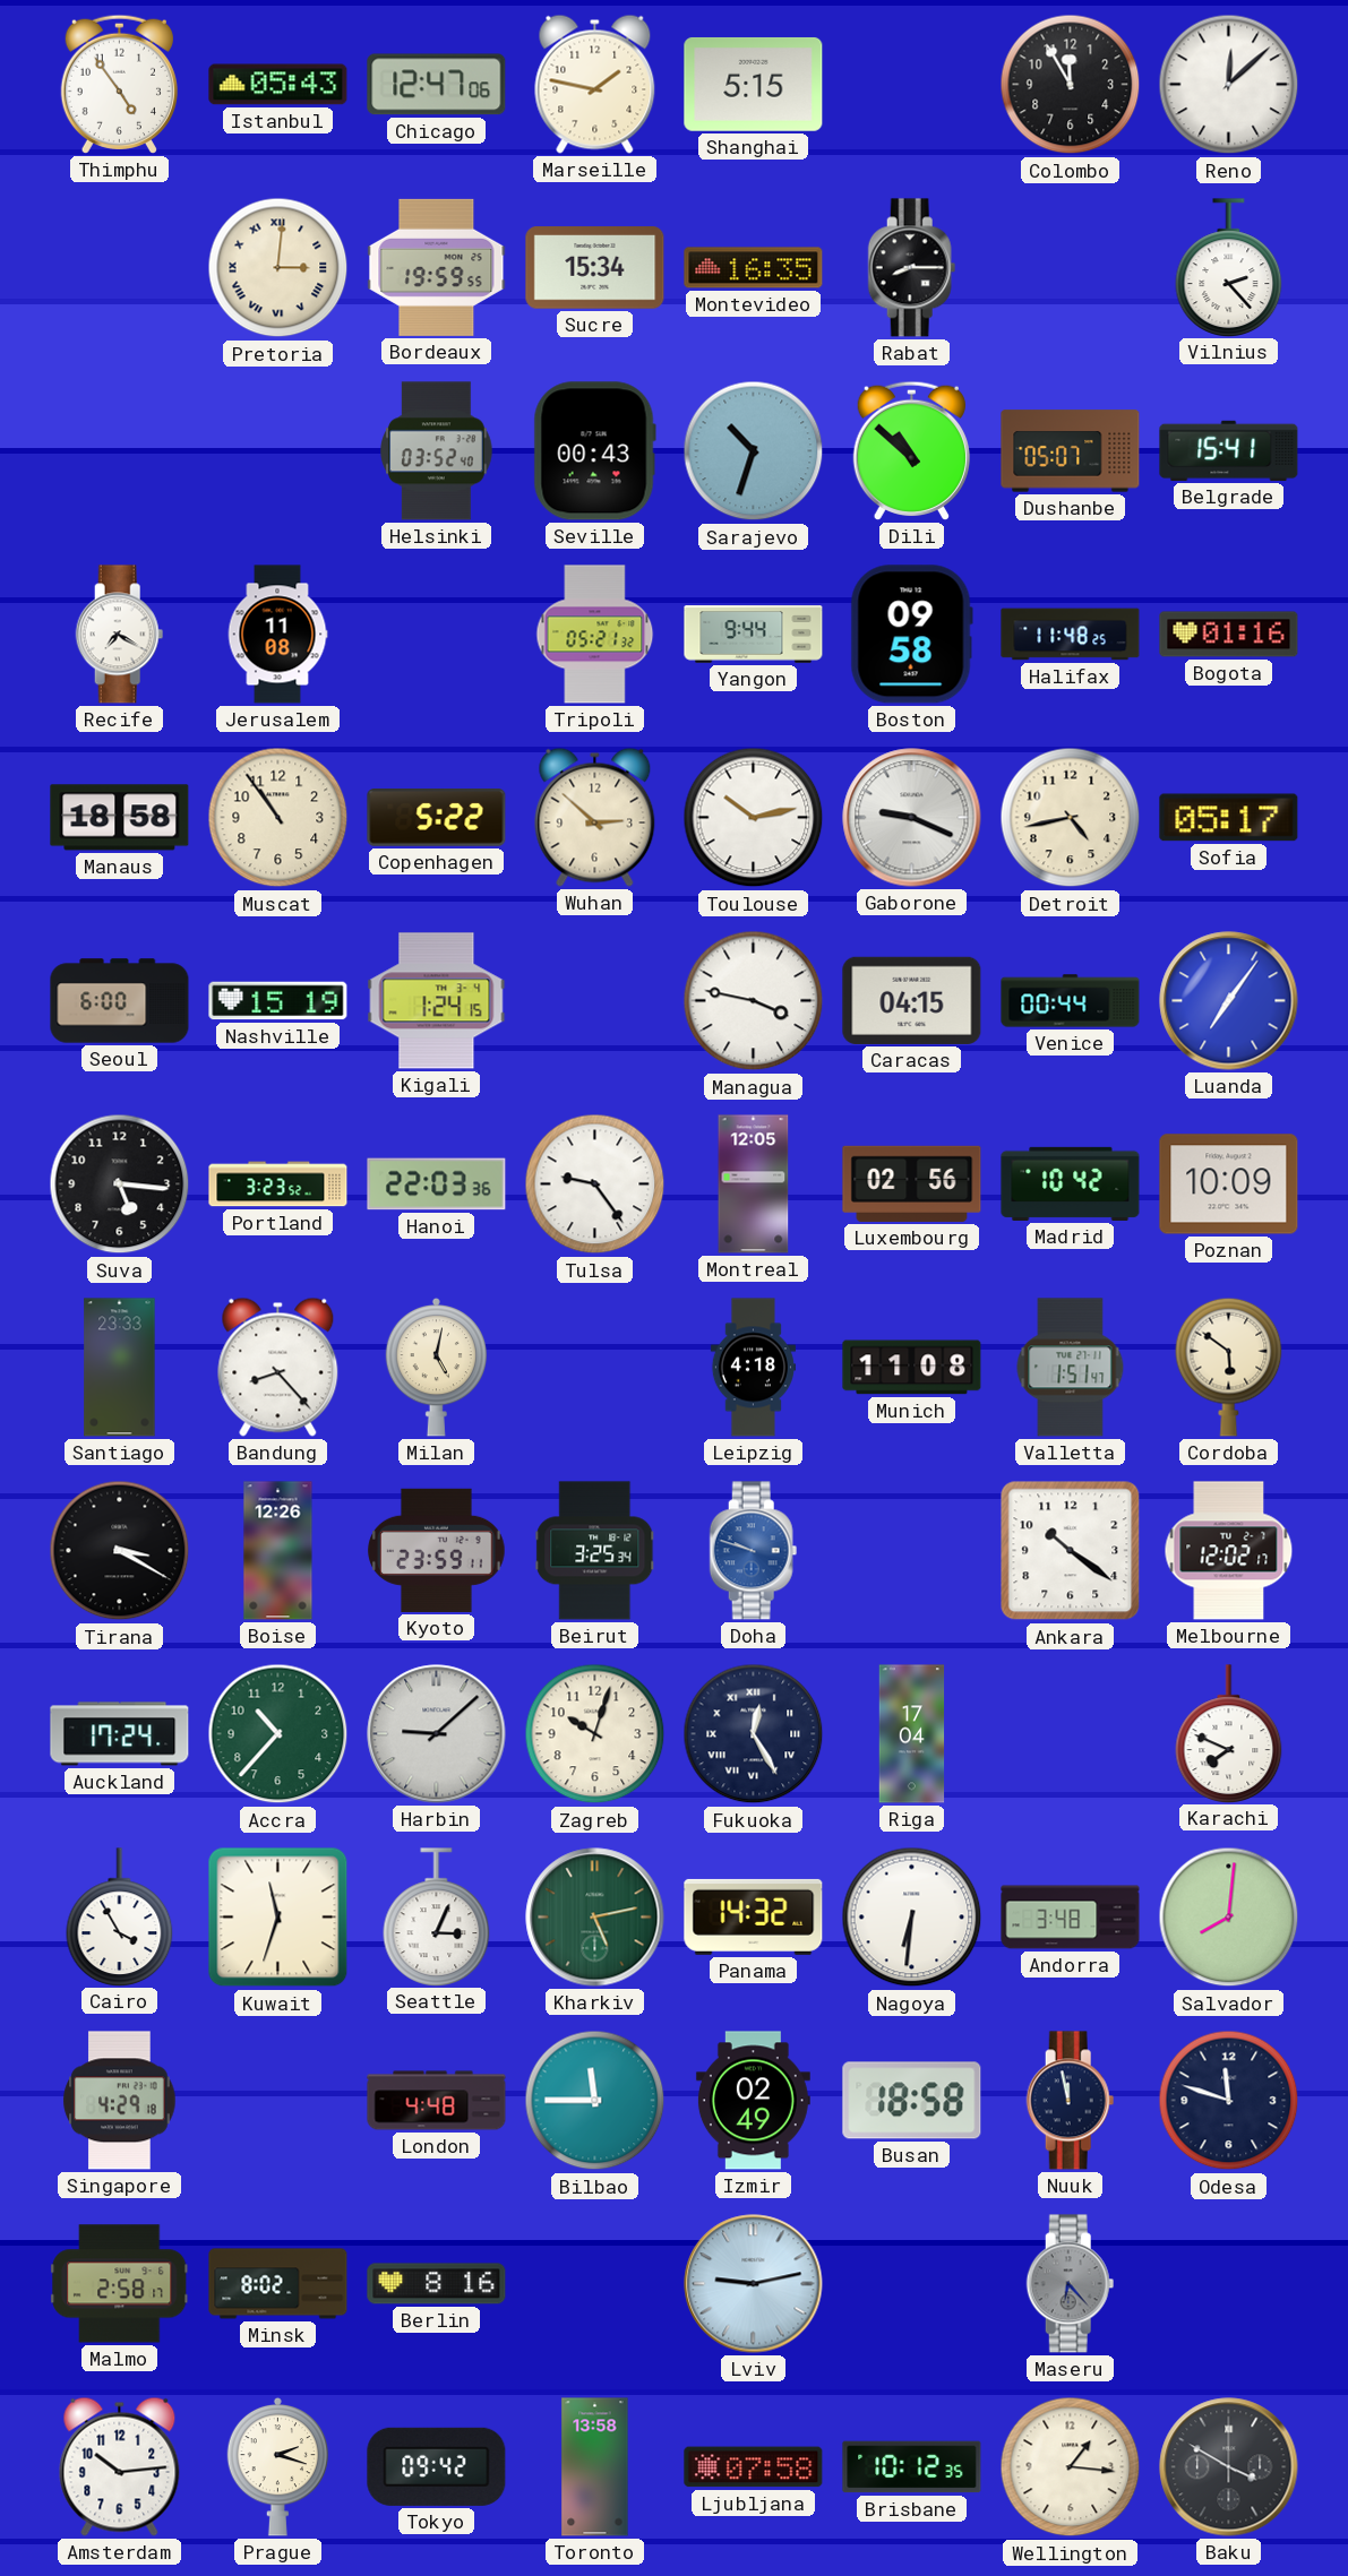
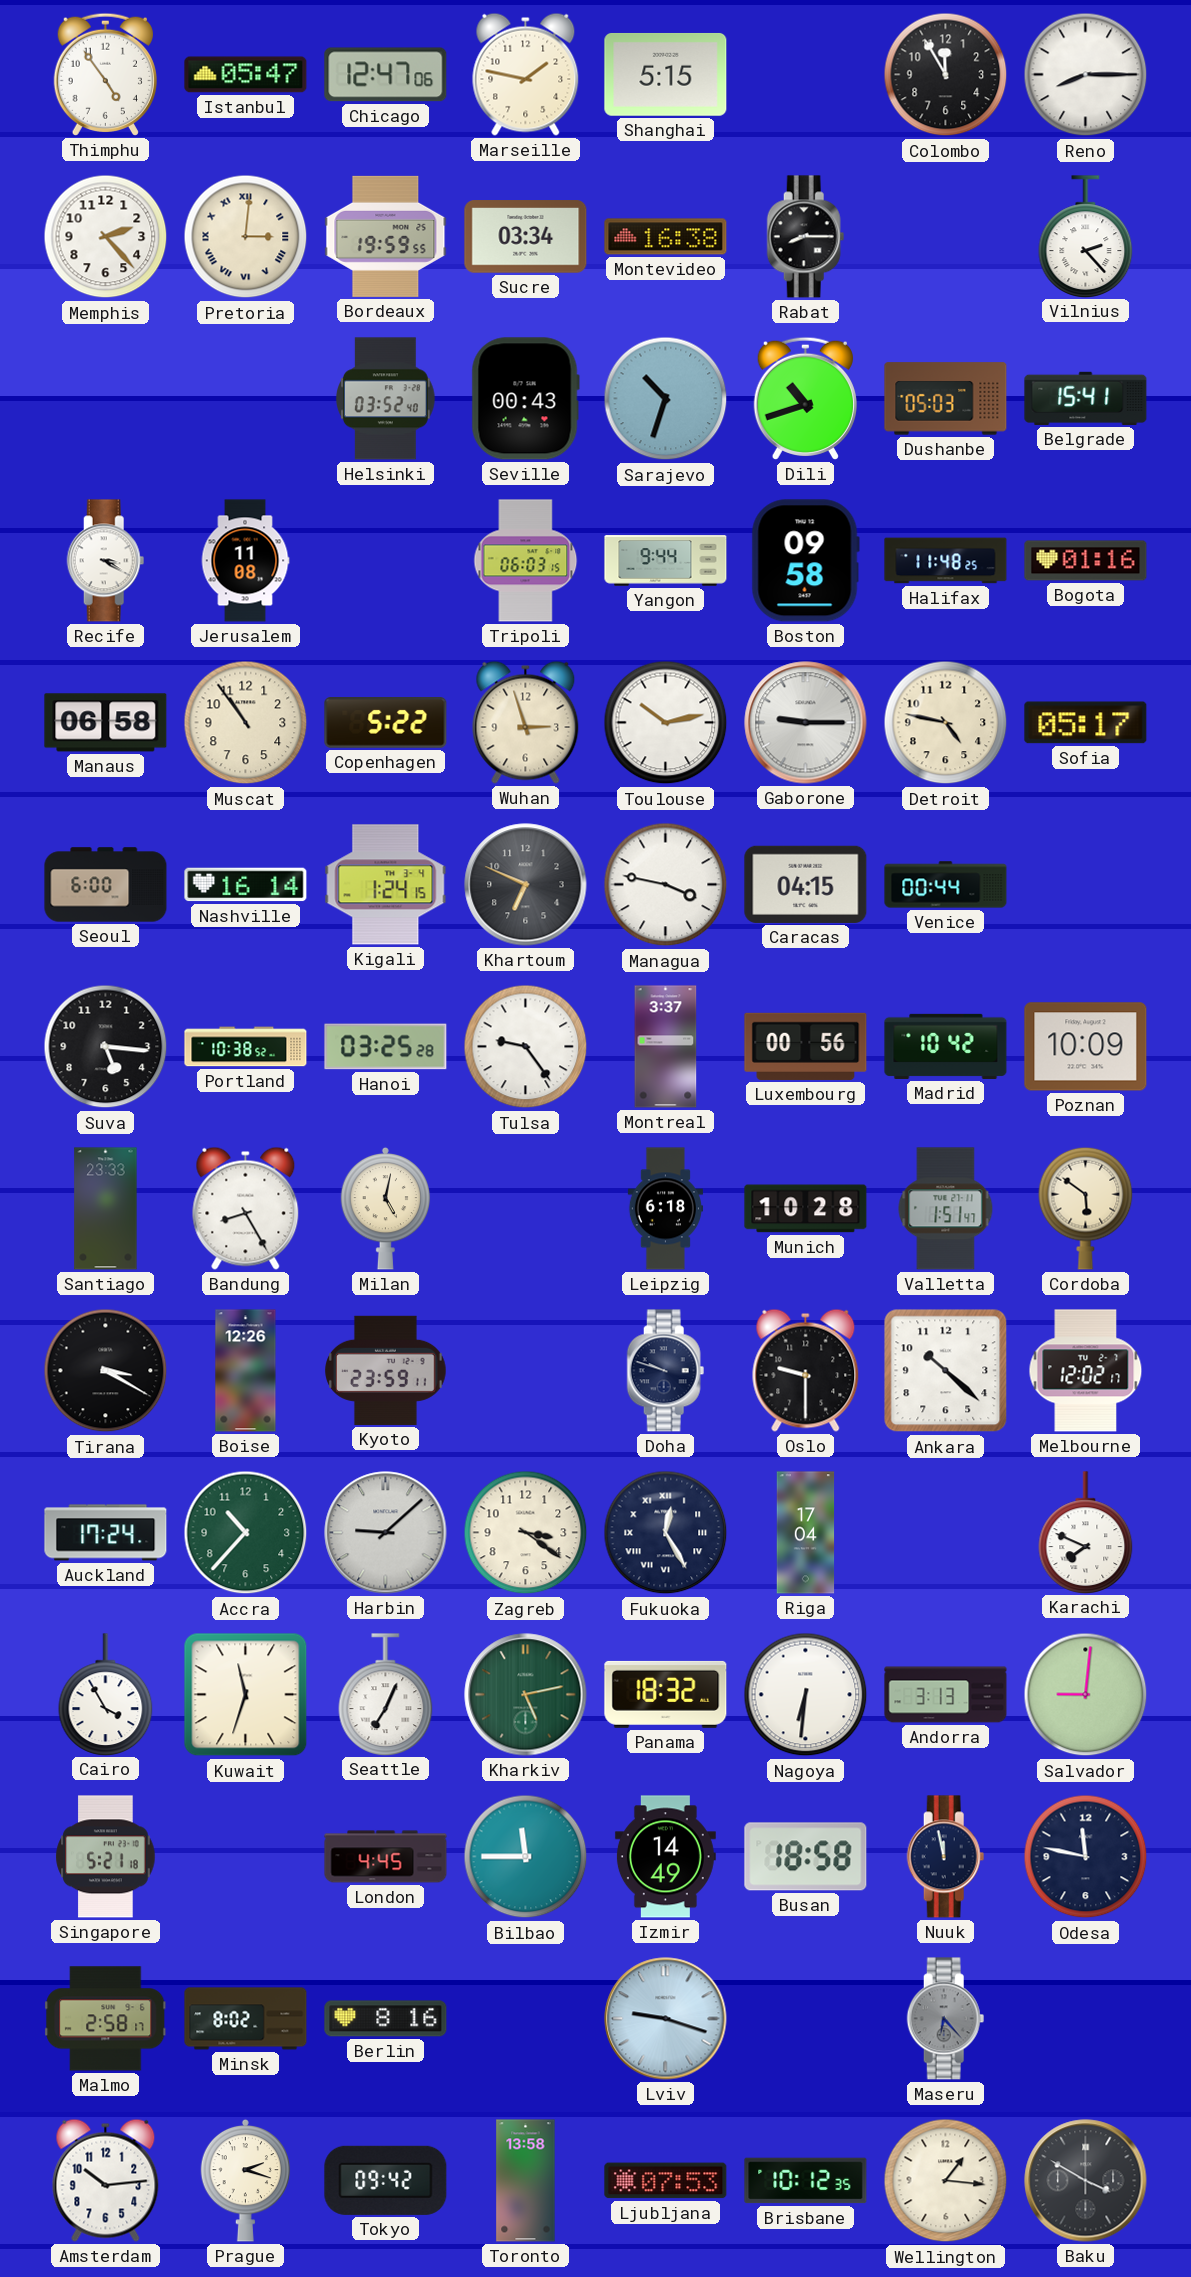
Istanbul: 05:43 -> 05:47 (246, 75)
Reno: 12:08 -> 8:15 (1086, 75)
Memphis: none -> 2:23 (106, 237)
Sucre: 15:34 -> 03:34 (526, 237)
Montevideo: 16:35 -> 16:38 (666, 237)
Dili: 10:52 -> 10:42 (805, 398)
Dushanbe: 05:07 -> 05:03 (946, 399)
Recife: 7:20 -> 3:20 (106, 561)
Tripoli: 05:21 -> 06:03 (526, 561)
Manaus: 18:58 -> 06:58 (106, 723)
Wuhan: 2:52 -> 2:57 (526, 722)
Gaborone: 9:19 -> 9:15 (806, 723)
Detroit: 4:43 -> 4:47 (946, 723)
Nashville: 15:19 -> 16:14 (246, 885)
Khartoum: none -> 6:49 (526, 885)
Luanda: 7:06 -> none (1229, 1001)
Portland: 3:23 -> 10:38 (246, 1047)
Hanoi: 22:03 -> 03:25 (386, 1047)
Montreal: 12:05 -> 3:37 (666, 1047)
Luxembourg: 02:56 -> 00:56 (806, 1046)
Bandung: 8:23 -> 8:25 (246, 1208)
Leipzig: 4:18 -> 6:18 (665, 1209)
Munich: 11:08 -> 10:28 (806, 1209)
Beirut: 3:25 -> none (595, 1551)
Doha dial: blue -> navy (666, 1371)
Oslo: none -> 9:30 (806, 1370)
Ankara: 10:21 -> 10:22 (946, 1371)
Zagreb: 10:03 -> 3:21 (526, 1533)
Seattle: 3:04 -> 7:04 (386, 1694)
Panama: 14:32 -> 18:32 (666, 1694)
Andorra: 3:48 -> 3:13 (946, 1695)
Salvador: 8:01 -> 9:01 (1086, 1695)
Singapore: 4:29 -> 5:21 (106, 1857)
London: 4:48 -> 4:45 (386, 1857)
Izmir: 02:49 -> 14:49 (665, 1857)
Odesa: 11:48 -> 11:47 (1086, 1857)
Lviv: 9:13 -> 9:18 (666, 2019)
Ljubljana: 07:58 -> 07:53 (666, 2181)
